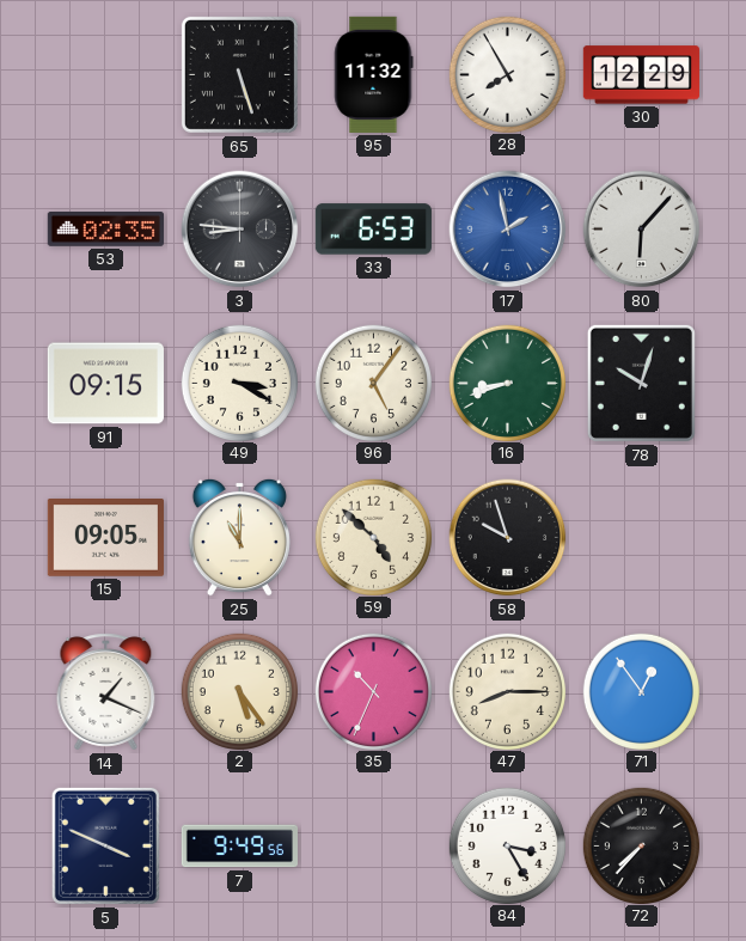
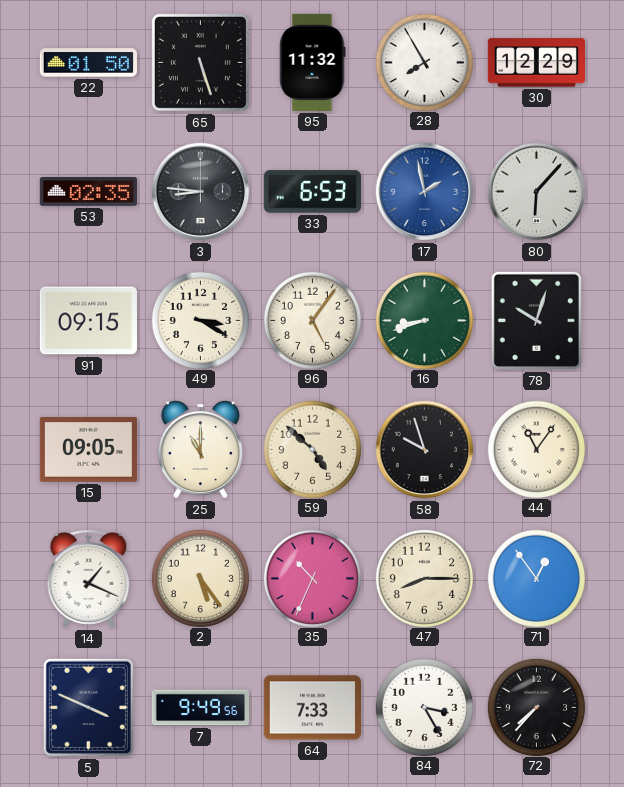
22: none -> 01:50 (88, 63)
44: none -> 11:06 (536, 449)
64: none -> 7:33 (312, 708)
